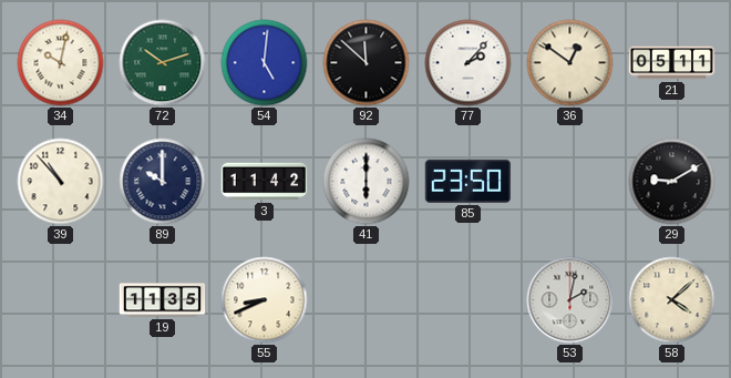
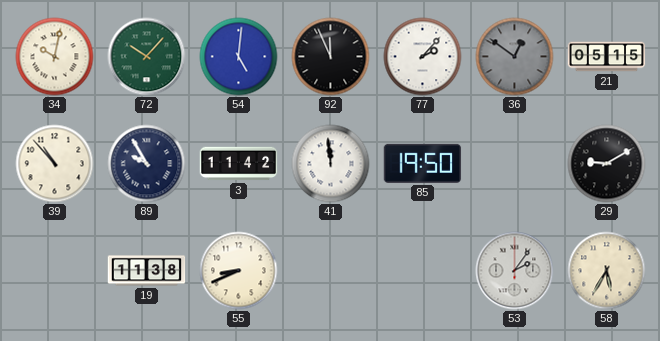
72: 10:12 -> 10:07 (147, 57)
92: 11:52 -> 11:56 (331, 57)
36 dial: cream -> grey (515, 57)
21: 05:11 -> 05:15 (607, 57)
89: 10:00 -> 9:55 (147, 164)
41: 6:00 -> 11:59 (331, 164)
85: 23:50 -> 19:50 (423, 163)
19: 11:35 -> 11:38 (147, 271)
53: 2:02 -> 2:06 (515, 271)
58: 4:08 -> 5:35 (607, 271)
